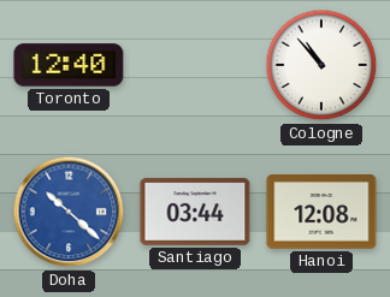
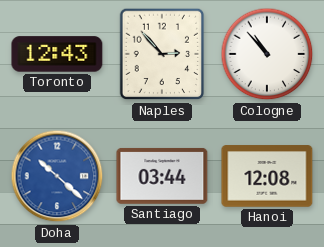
Toronto: 12:40 -> 12:43 (57, 54)
Naples: none -> 2:53 (162, 54)
